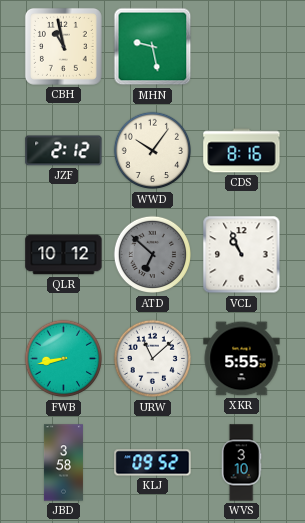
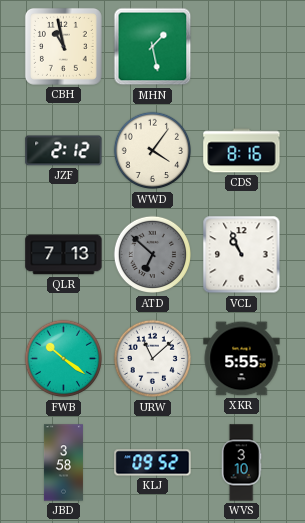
MHN: 9:28 -> 1:28 (153, 47)
WWD: 10:06 -> 4:06 (153, 151)
QLR: 10:12 -> 7:13 (64, 255)
FWB: 8:43 -> 10:21 (64, 359)
